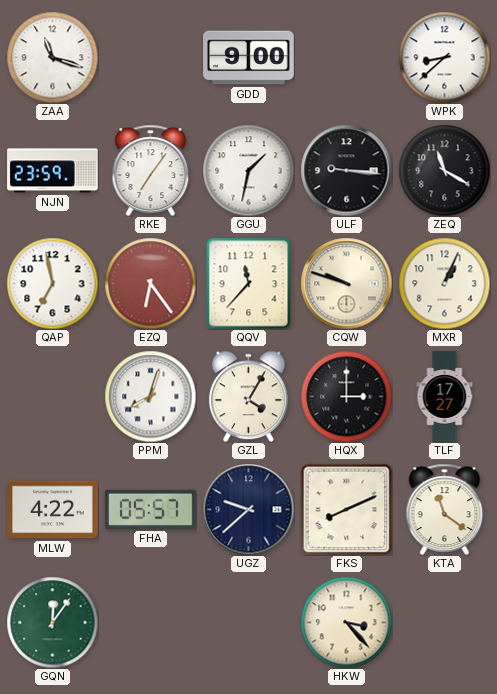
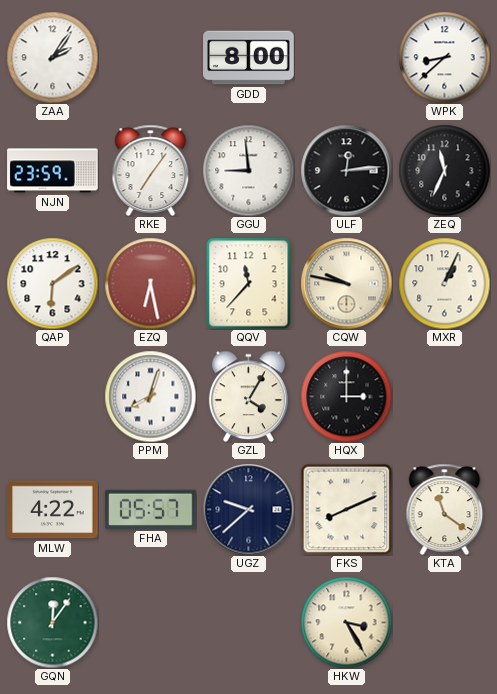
ZAA: 11:18 -> 2:06 (52, 57)
GDD: 9:00 -> 8:00 (249, 58)
GGU: 1:32 -> 8:59 (248, 170)
ULF: 9:16 -> 12:14 (346, 170)
ZEQ: 11:20 -> 11:34 (444, 170)
QAP: 6:58 -> 6:09 (52, 283)
EZQ: 6:24 -> 6:28 (150, 283)
CQW: 9:48 -> 9:47 (346, 283)
TLF: 17:27 -> none (445, 397)
HKW: 3:23 -> 3:25 (346, 622)
